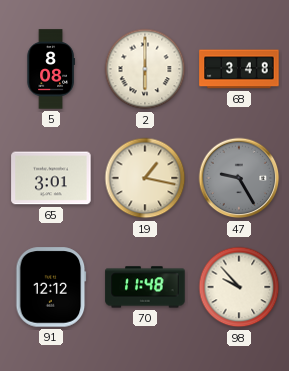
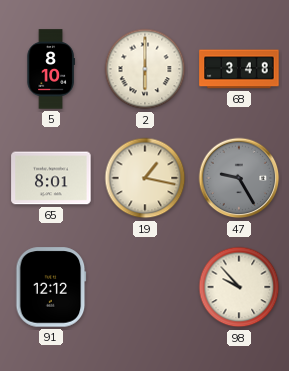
5: 8:08 -> 8:10 (51, 69)
65: 3:01 -> 8:01 (51, 178)
70: 11:48 -> none (145, 287)
